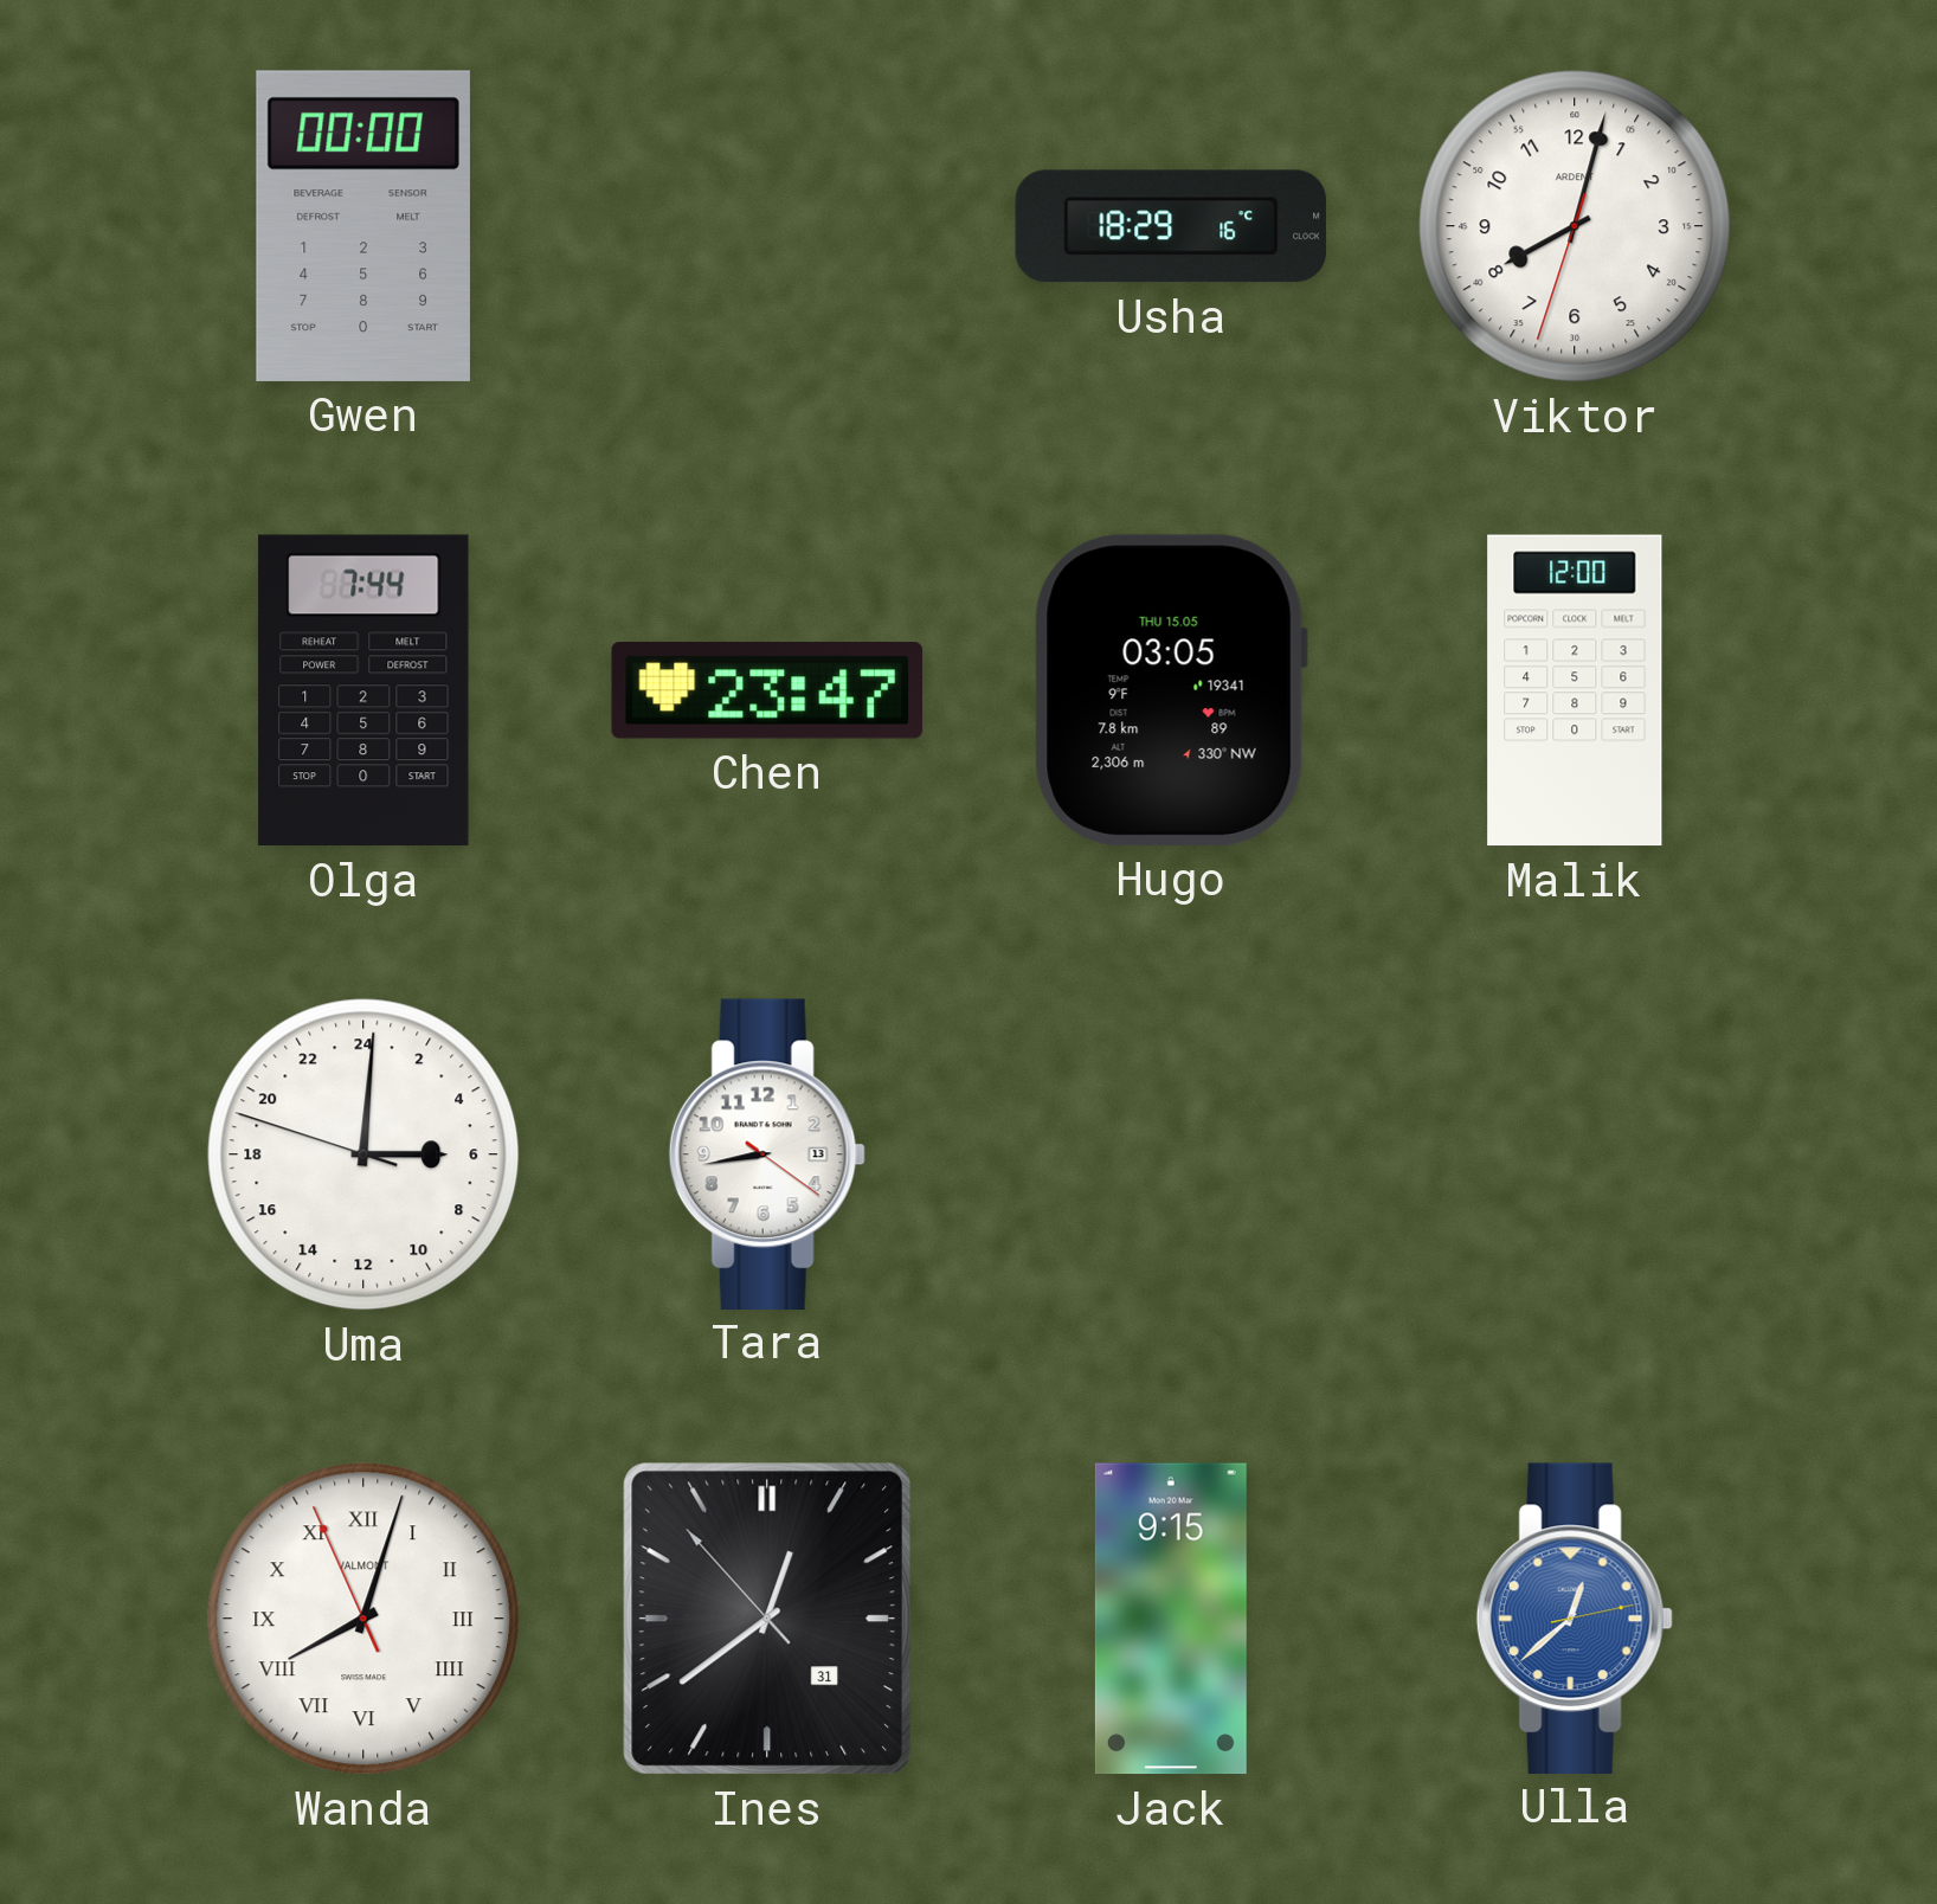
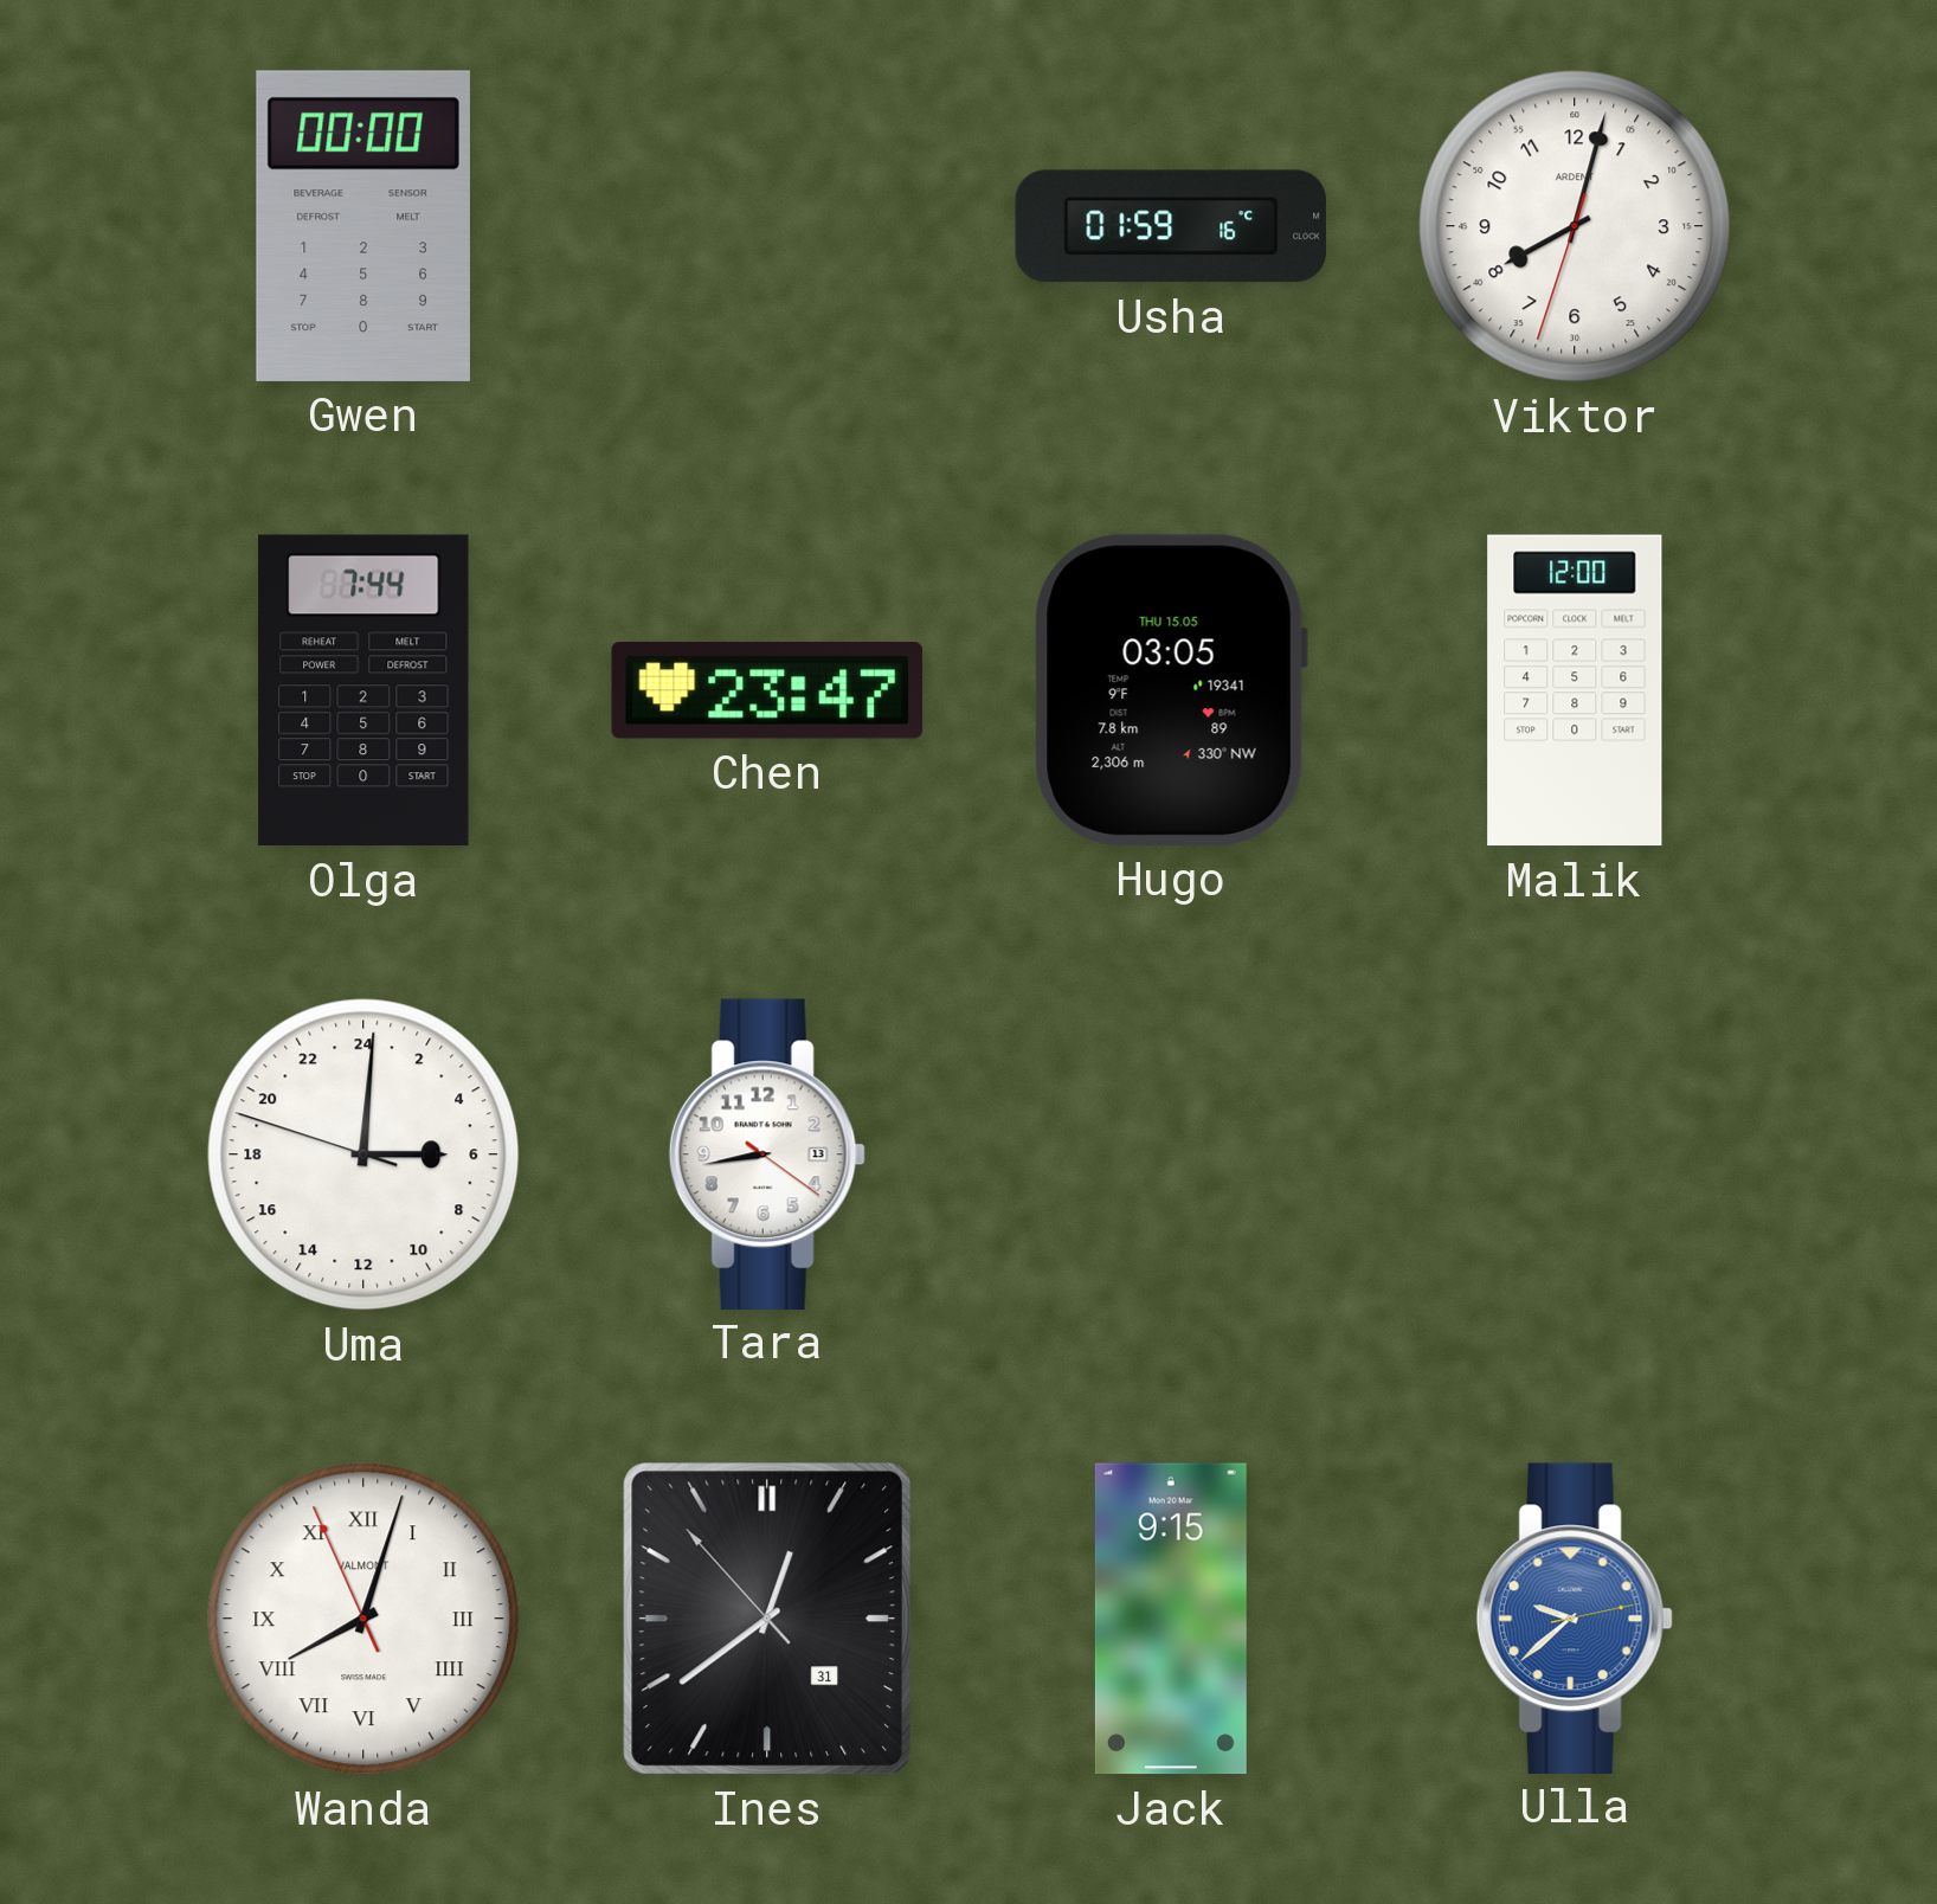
Usha: 18:29 -> 01:59 (1171, 226)
Ulla: 12:38 -> 9:38 (1575, 1617)
